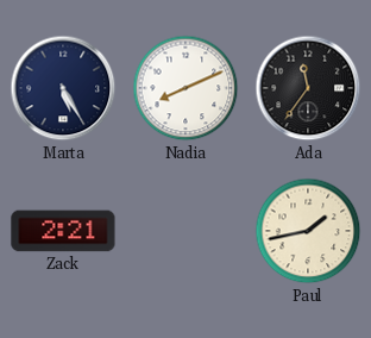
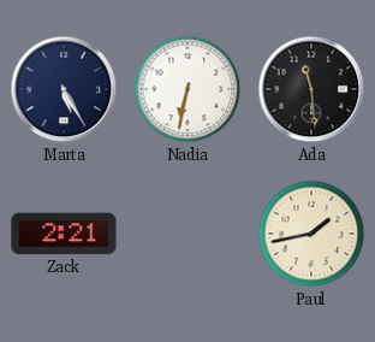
Nadia: 8:11 -> 6:32 (187, 89)
Ada: 11:36 -> 11:29 (311, 89)
